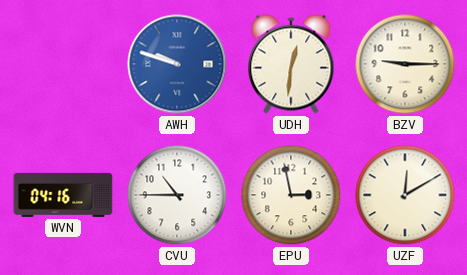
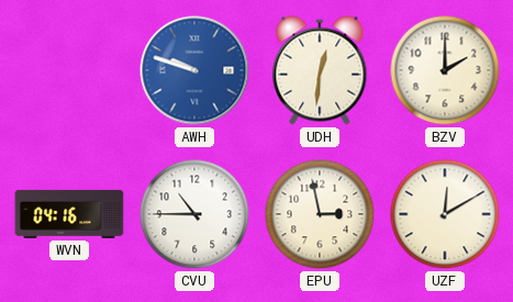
BZV: 9:15 -> 2:00 (445, 70)
